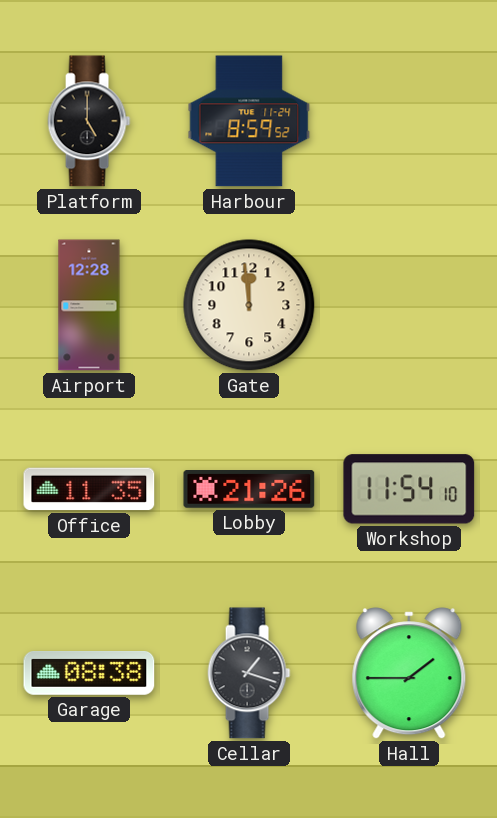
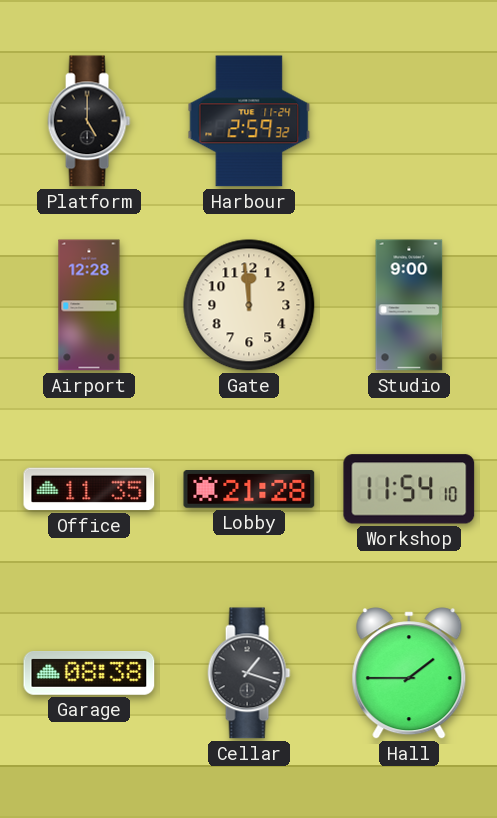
Harbour: 8:59 -> 2:59 (249, 121)
Studio: none -> 9:00 (409, 305)
Lobby: 21:26 -> 21:28 (249, 489)
